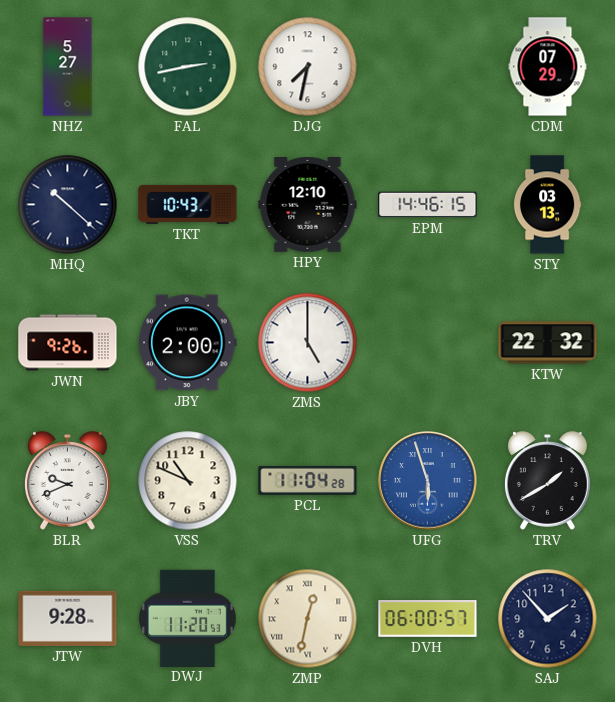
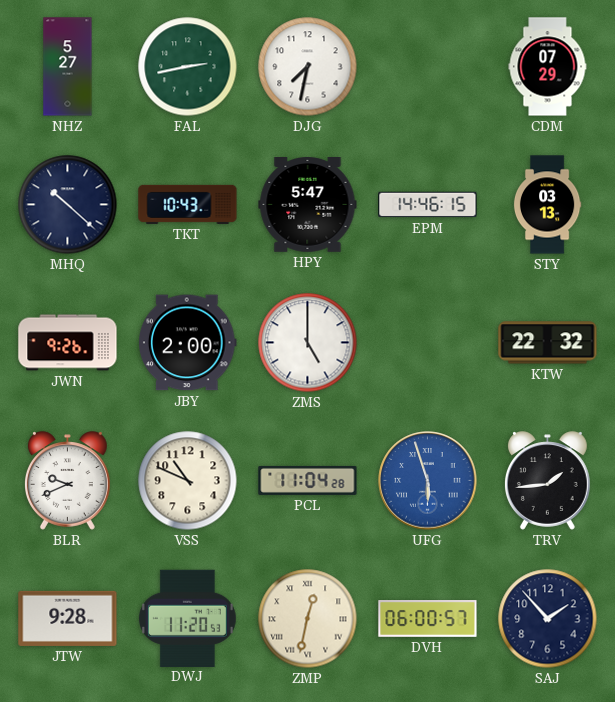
HPY: 12:10 -> 5:47 (308, 205)
TRV: 1:40 -> 1:44 (548, 481)
